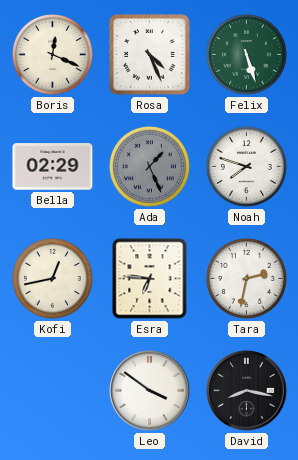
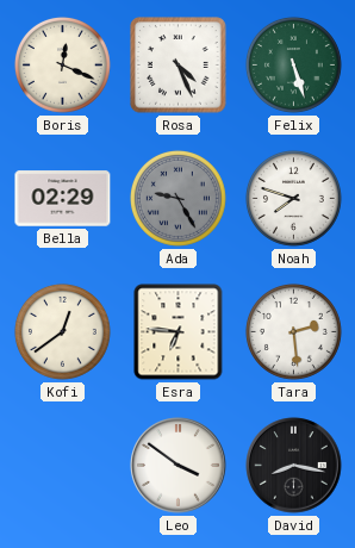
Ada: 1:26 -> 9:25 (177, 198)
Kofi: 12:43 -> 12:39 (62, 331)
Tara: 2:32 -> 2:29 (293, 331)
